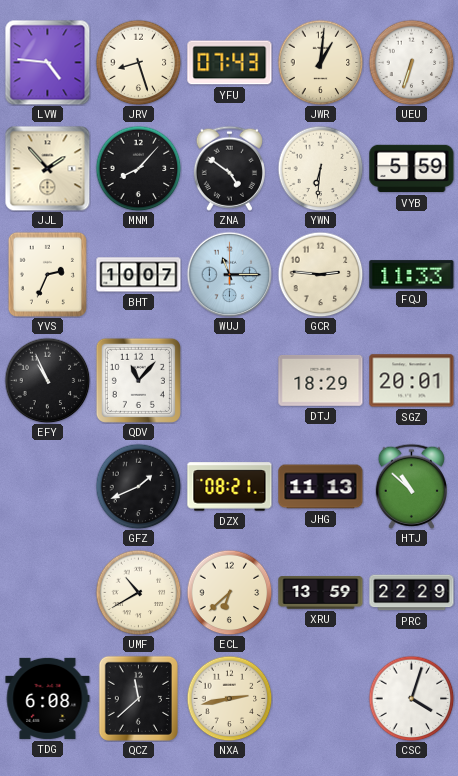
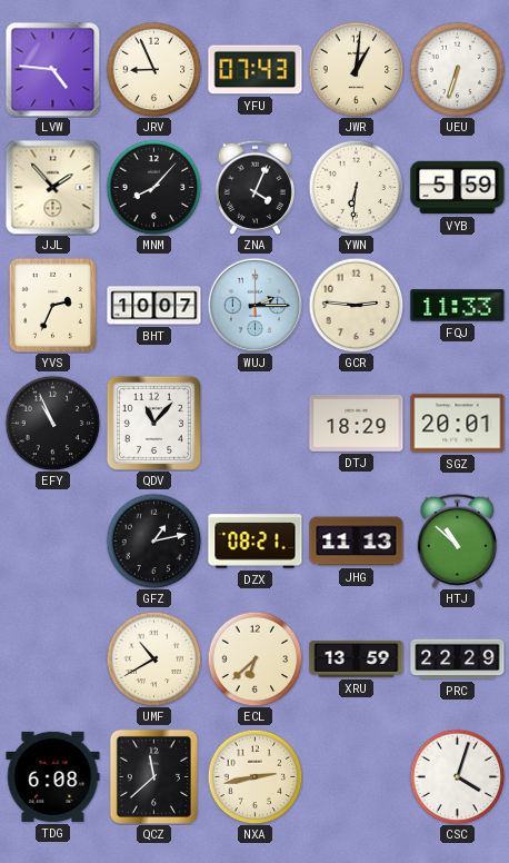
JRV: 8:27 -> 8:56 (153, 69)
ZNA: 4:51 -> 4:04 (255, 187)
WUJ: 11:15 -> 2:15 (255, 305)
GFZ: 1:41 -> 1:13 (153, 540)
